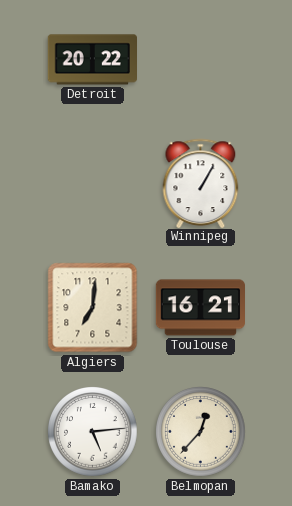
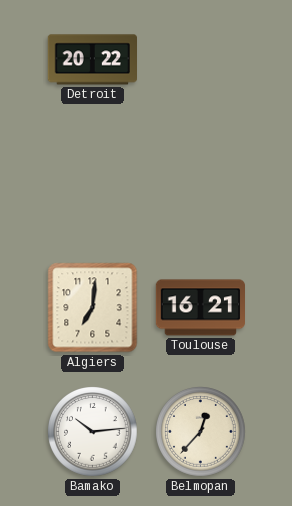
Winnipeg: 1:05 -> none (201, 183)
Bamako: 5:14 -> 10:14 (93, 432)
